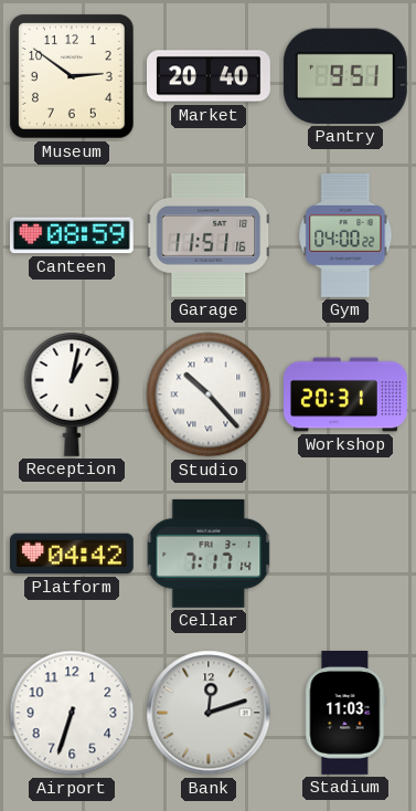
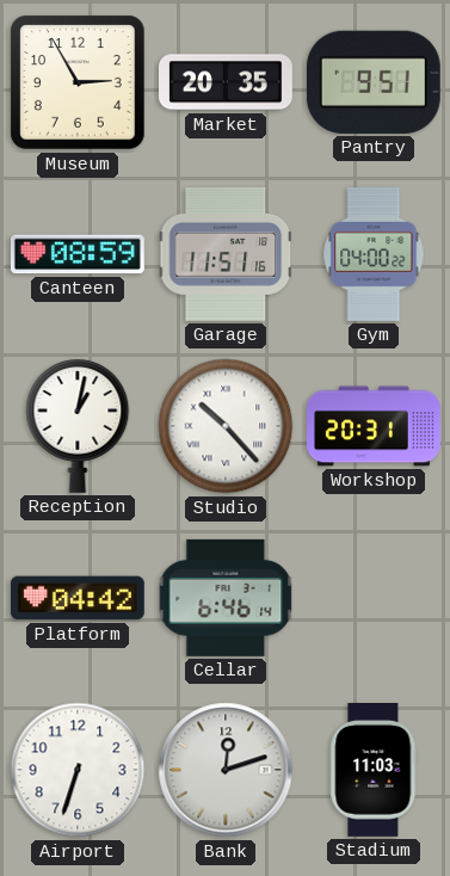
Museum: 2:51 -> 2:55 (78, 82)
Market: 20:40 -> 20:35 (227, 82)
Cellar: 7:17 -> 6:46 (226, 598)
